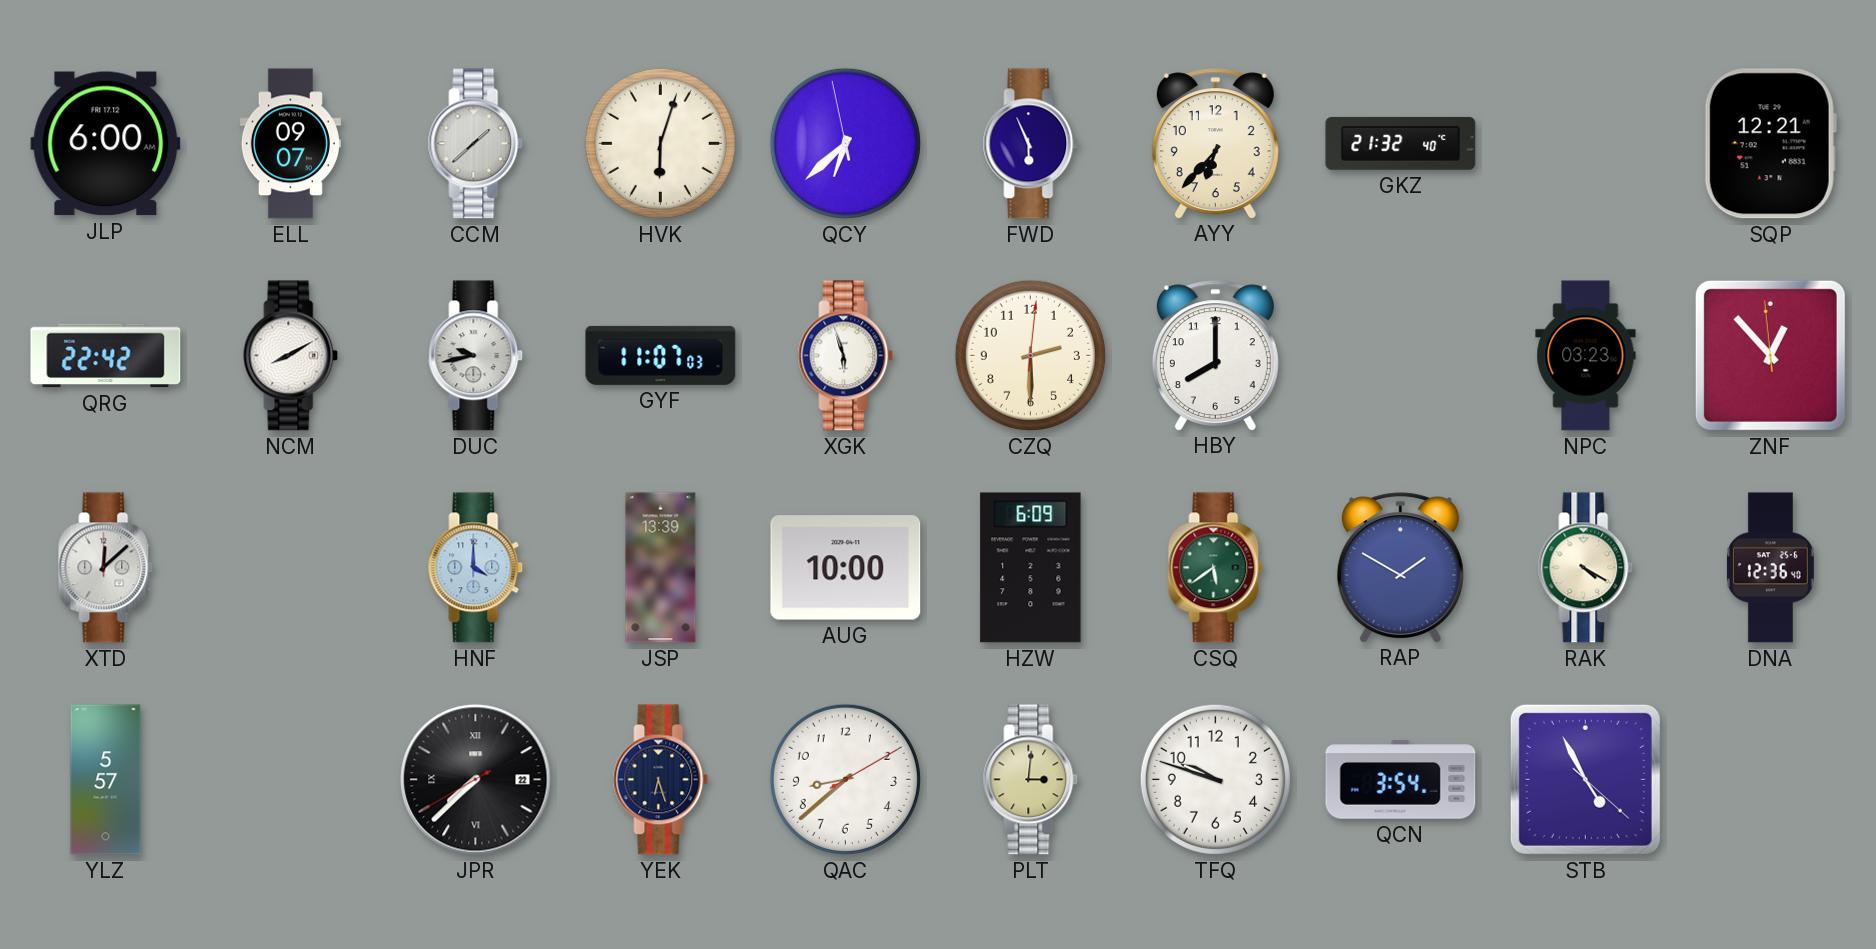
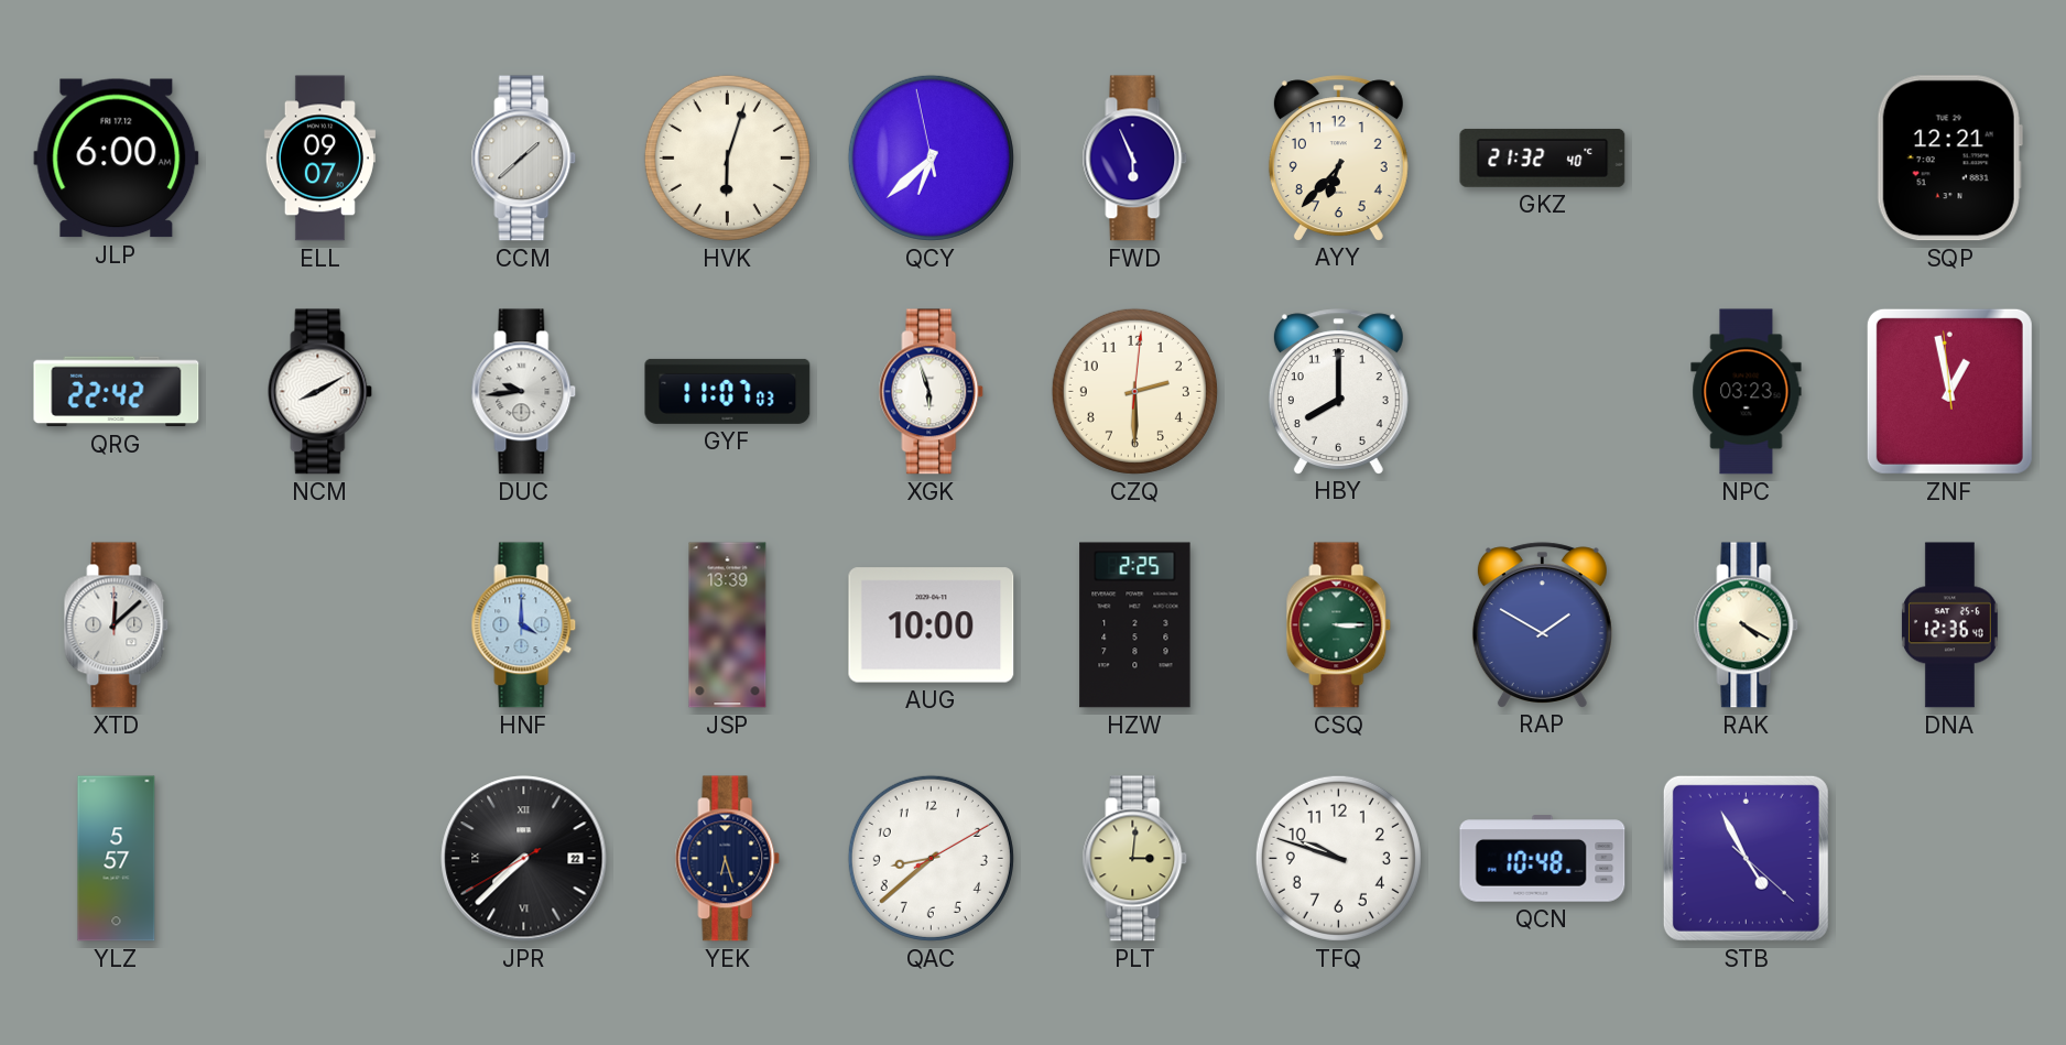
DUC: 9:43 -> 9:44 (524, 392)
ZNF: 12:52 -> 12:57 (1949, 391)
HZW: 6:09 -> 2:25 (1135, 625)
CSQ: 5:39 -> 3:15 (1339, 625)
QCN: 3:54 -> 10:48 (1543, 859)
